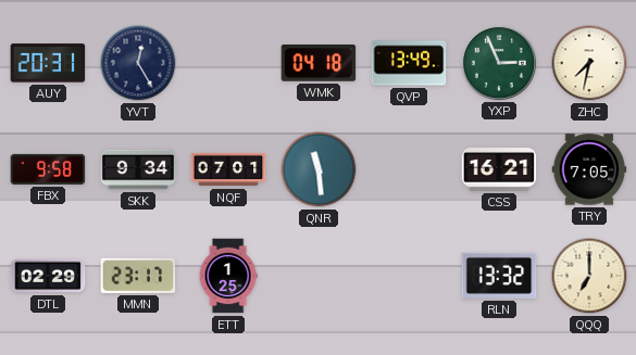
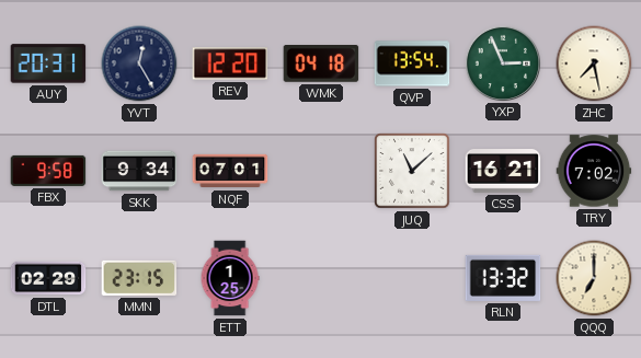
REV: none -> 12:20 (230, 63)
QVP: 13:49 -> 13:54 (412, 63)
ZHC: 7:32 -> 7:28 (594, 63)
QNR: 11:29 -> none (319, 169)
JUQ: none -> 11:08 (412, 171)
TRY: 7:05 -> 7:02 (594, 171)
MMN: 23:17 -> 23:15 (139, 278)
